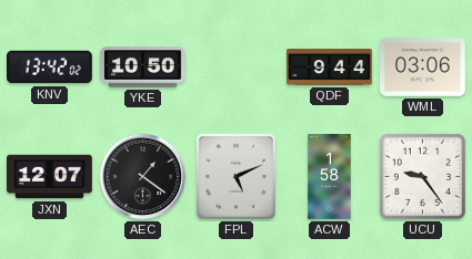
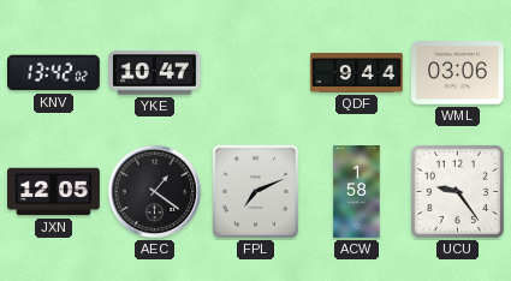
YKE: 10:50 -> 10:47 (155, 73)
JXN: 12:07 -> 12:05 (54, 192)
FPL: 5:11 -> 7:11 (256, 192)
